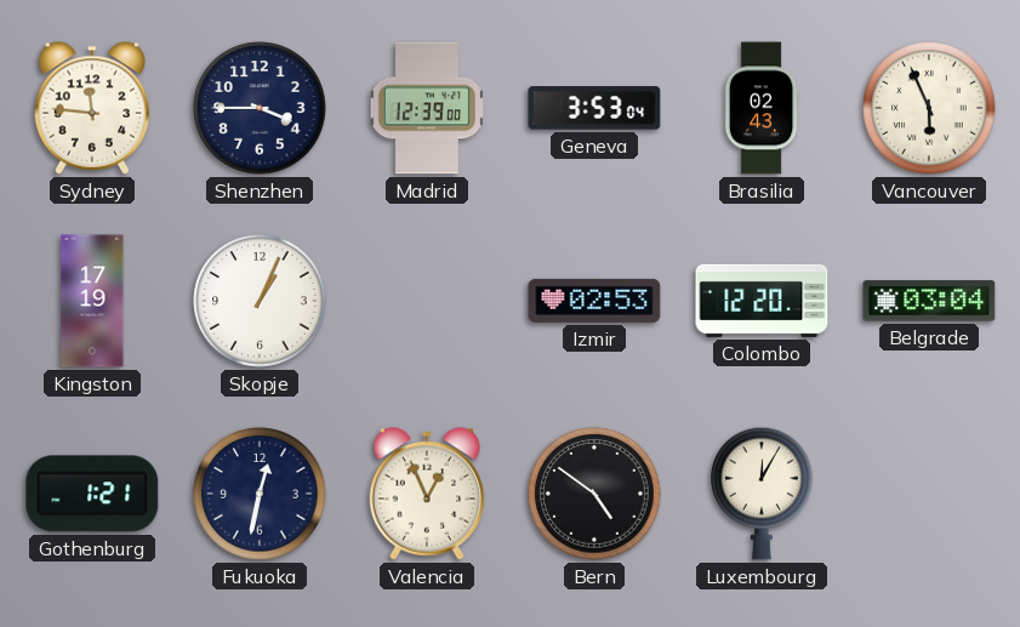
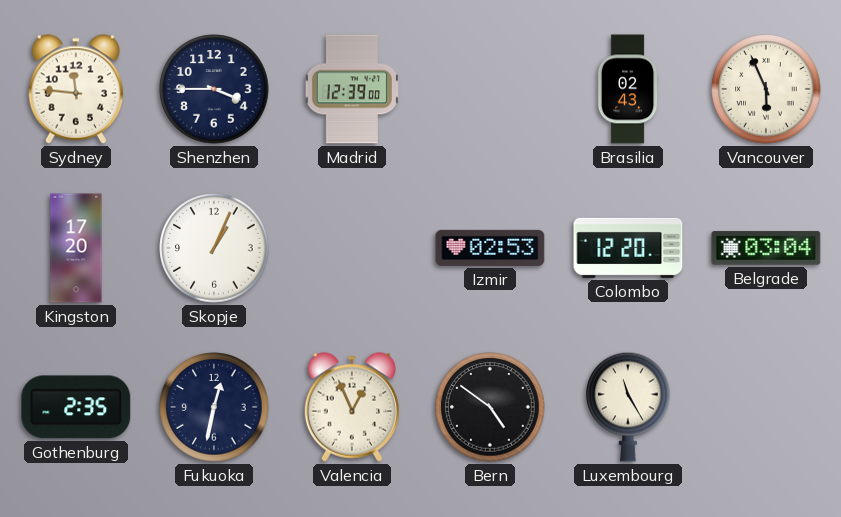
Geneva: 3:53 -> none (594, 108)
Kingston: 17:19 -> 17:20 (76, 248)
Gothenburg: 1:21 -> 2:35 (76, 407)
Luxembourg: 12:05 -> 11:25 (628, 407)
